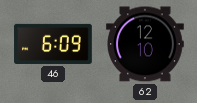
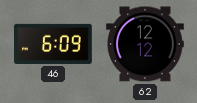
62: 12:10 -> 12:12 (146, 44)
